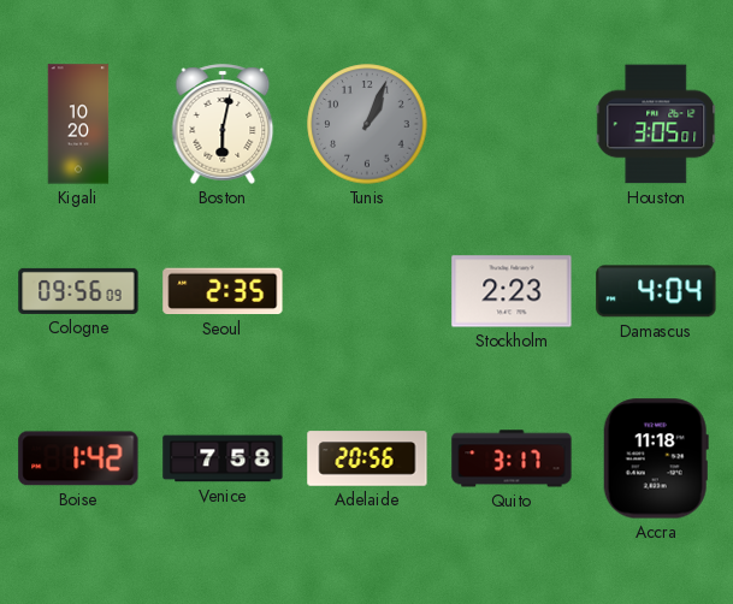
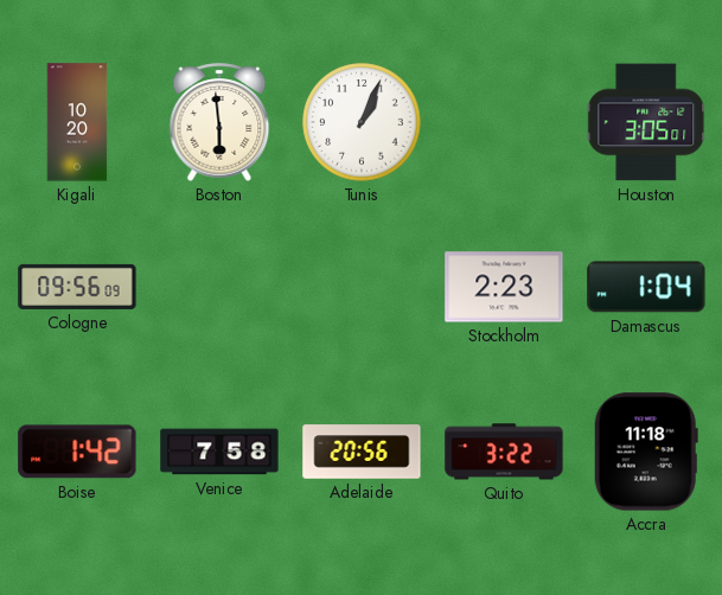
Boston: 6:02 -> 5:59 (219, 122)
Tunis dial: grey -> white (362, 122)
Seoul: 2:35 -> none (223, 291)
Damascus: 4:04 -> 1:04 (646, 287)
Quito: 3:17 -> 3:22 (504, 452)
